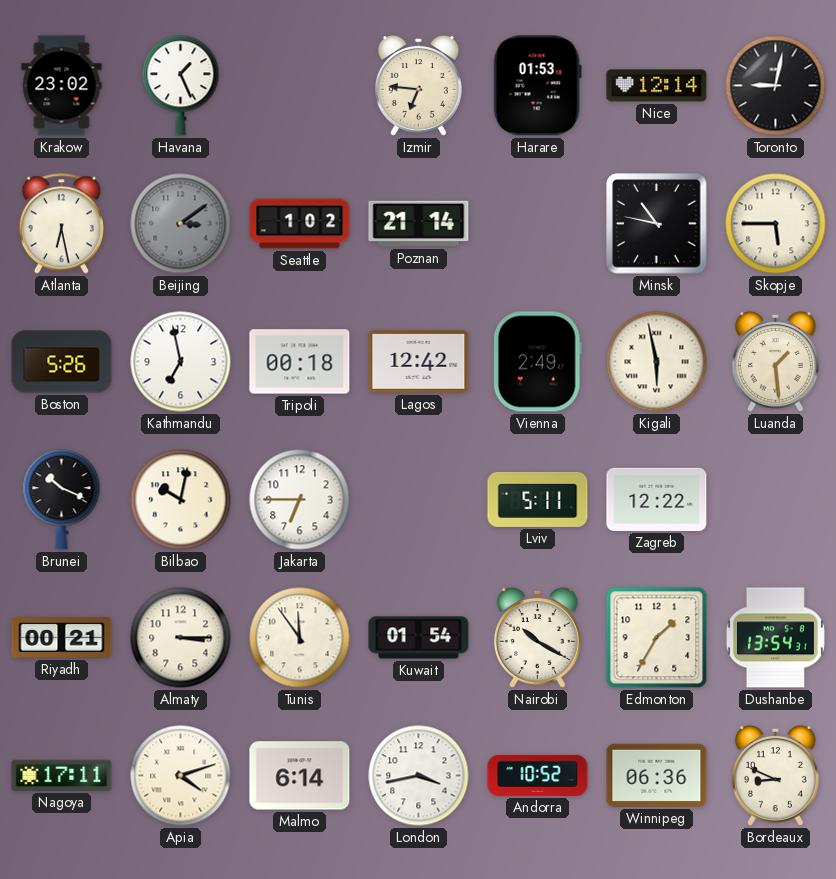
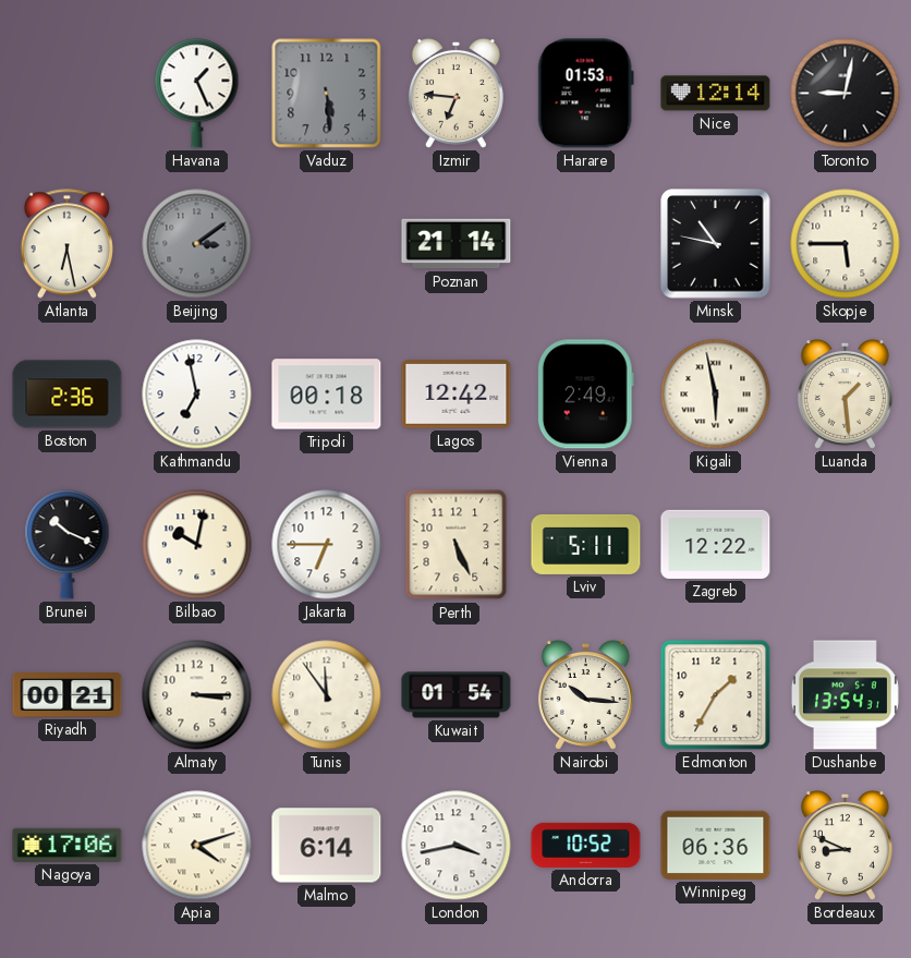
Krakow: 23:02 -> none (62, 86)
Vaduz: none -> 5:29 (327, 94)
Seattle: 1:02 -> none (300, 224)
Boston: 5:26 -> 2:36 (68, 395)
Perth: none -> 5:26 (457, 545)
Nairobi: 10:20 -> 10:16 (585, 694)
Nagoya: 17:11 -> 17:06 (68, 845)
